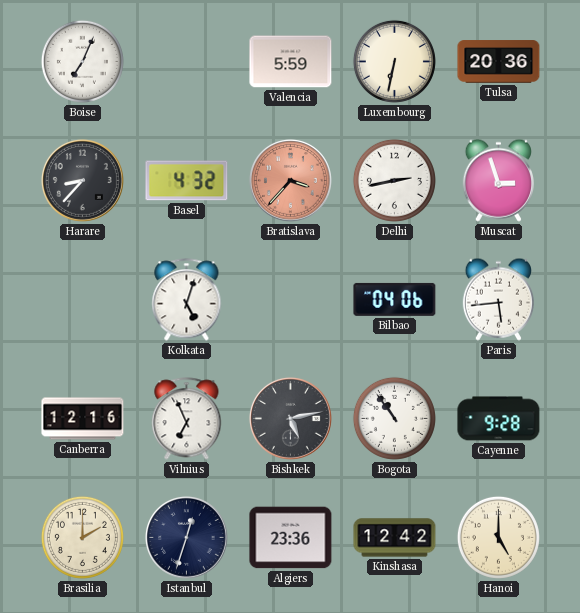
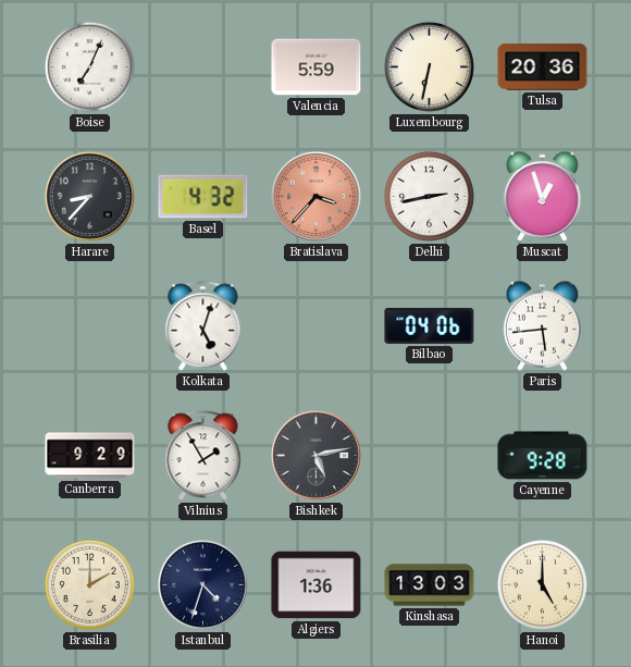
Muscat: 2:57 -> 12:57 (542, 196)
Canberra: 12:16 -> 9:29 (90, 456)
Vilnius: 6:56 -> 1:55 (203, 456)
Bogota: 10:54 -> none (394, 418)
Istanbul: 12:33 -> 4:33 (202, 584)
Algiers: 23:36 -> 1:36 (317, 585)
Kinshasa: 12:42 -> 13:03 (430, 585)
